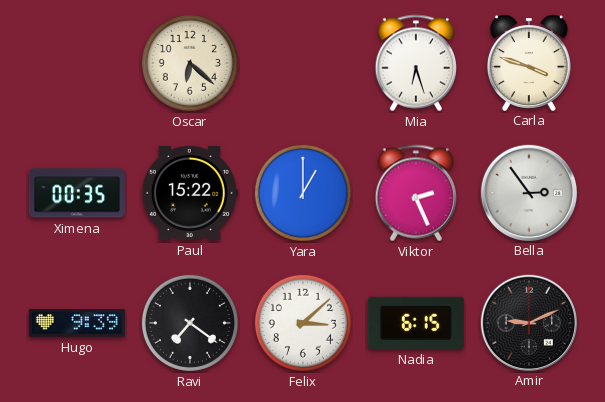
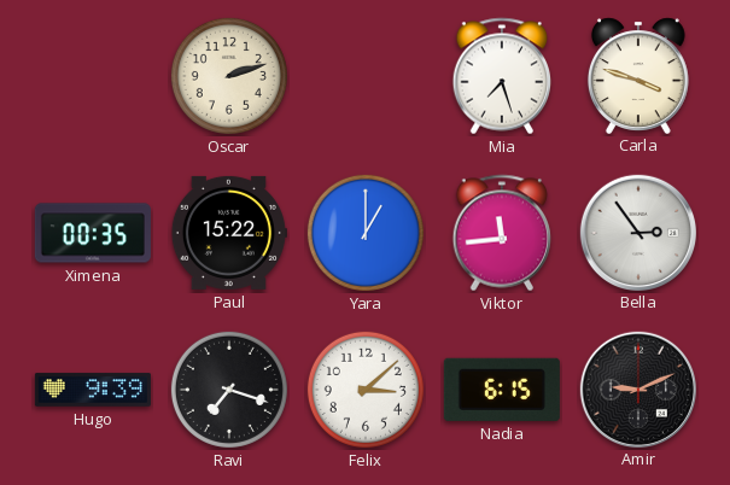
Oscar: 6:22 -> 2:12 (229, 76)
Mia: 6:27 -> 7:27 (501, 76)
Viktor: 2:26 -> 11:44 (501, 233)
Ravi: 7:21 -> 7:18 (229, 390)
